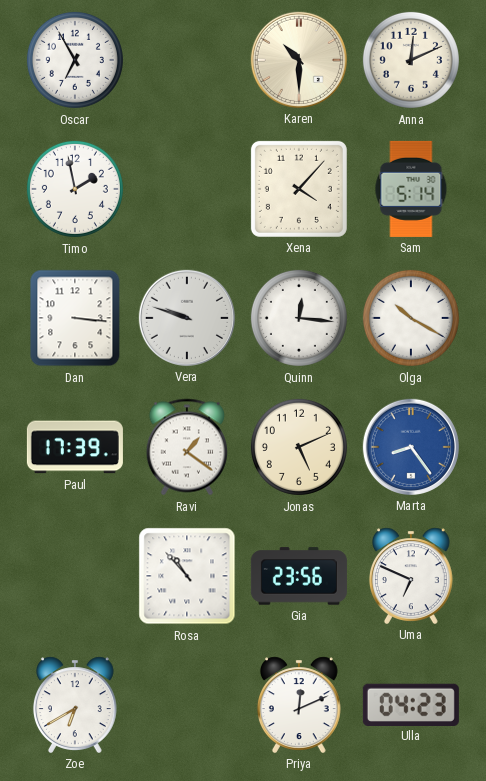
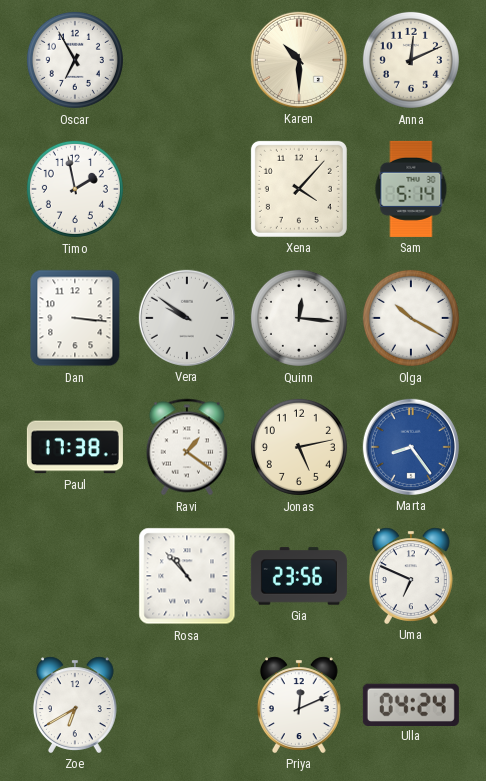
Vera: 9:48 -> 9:51 (187, 318)
Paul: 17:39 -> 17:38 (75, 447)
Jonas: 5:11 -> 5:13 (299, 447)
Ulla: 04:23 -> 04:24 (411, 704)
